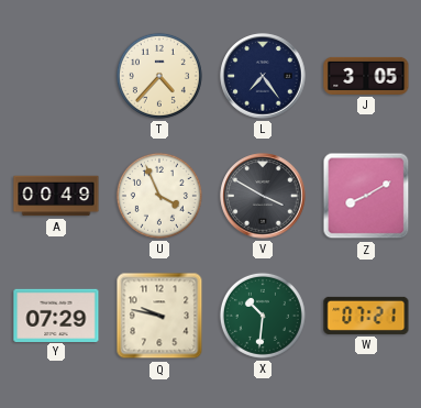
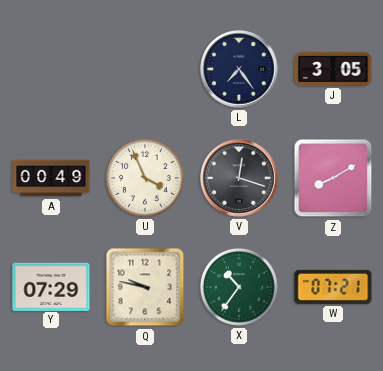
T: 4:37 -> none (159, 76)
V: 3:50 -> 12:18 (239, 178)
X: 10:31 -> 10:36 (239, 287)
